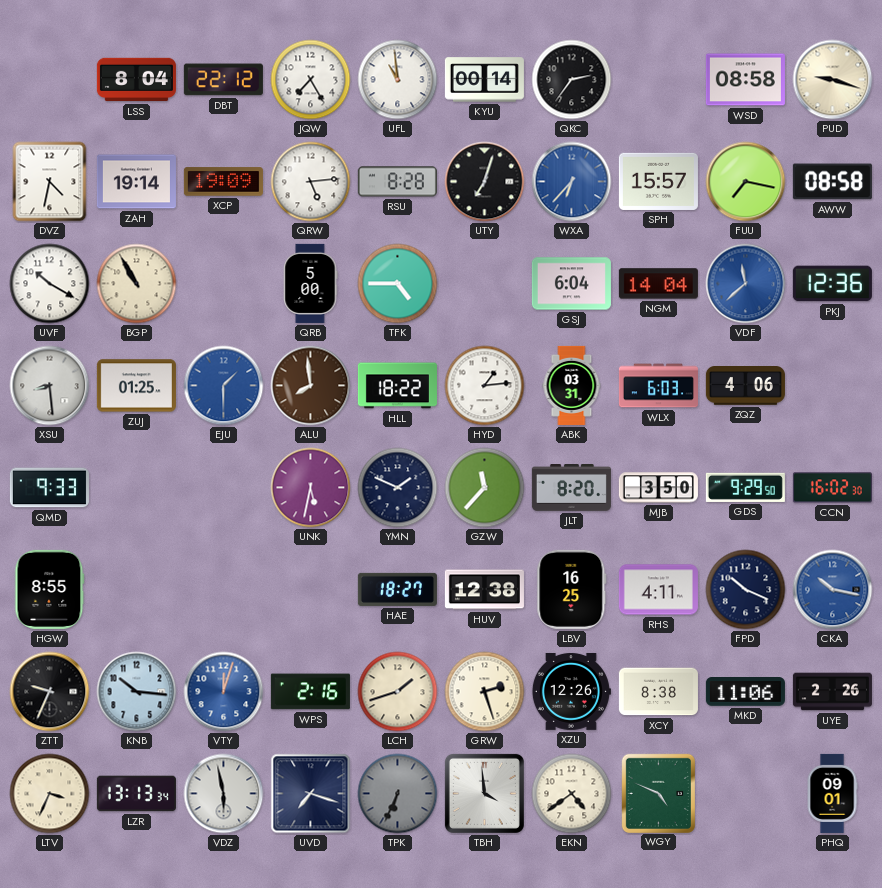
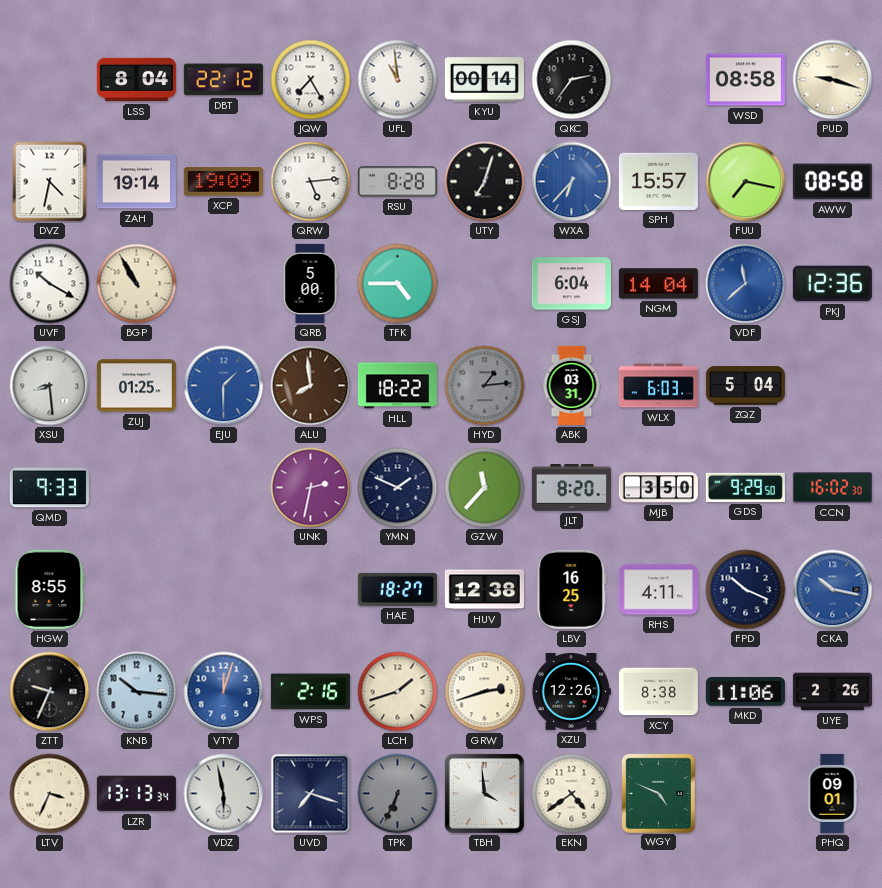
HYD dial: white -> grey (485, 386)
ZQZ: 4:06 -> 5:04 (745, 386)
UNK: 5:32 -> 2:32 (311, 488)
GRW: 2:27 -> 2:42 (485, 692)
